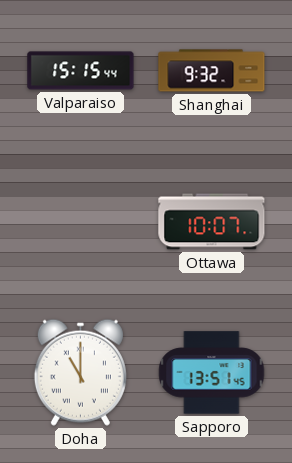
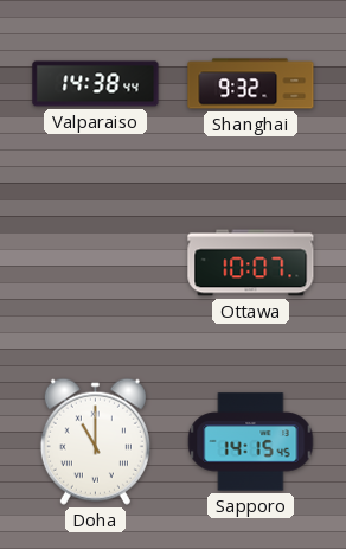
Valparaiso: 15:15 -> 14:38 (96, 84)
Sapporo: 13:51 -> 14:15 (251, 442)
